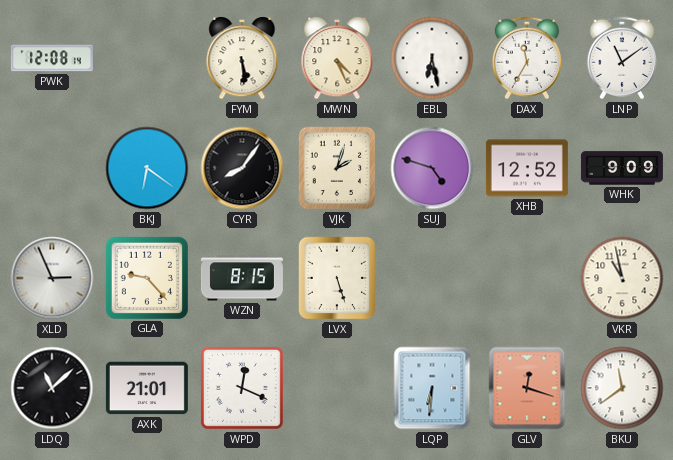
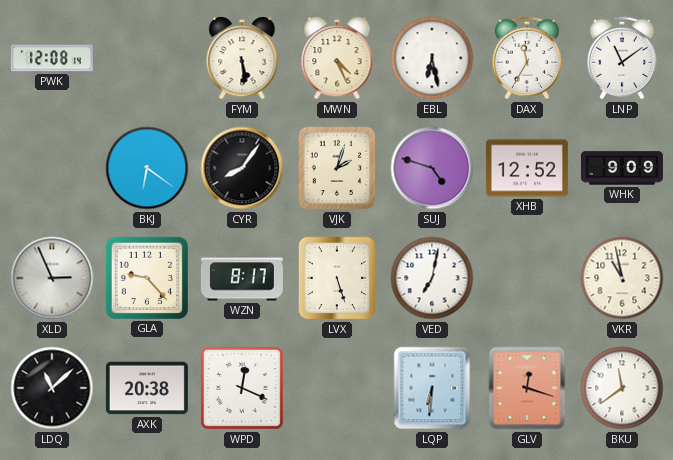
WZN: 8:15 -> 8:17 (242, 278)
VED: none -> 7:02 (432, 278)
AXK: 21:01 -> 20:38 (147, 388)
